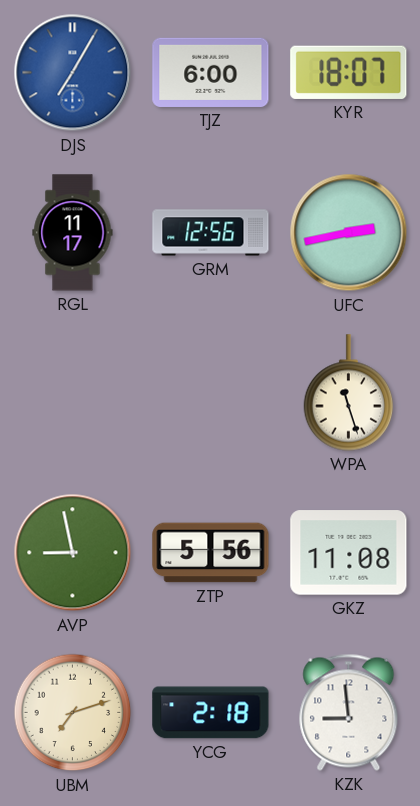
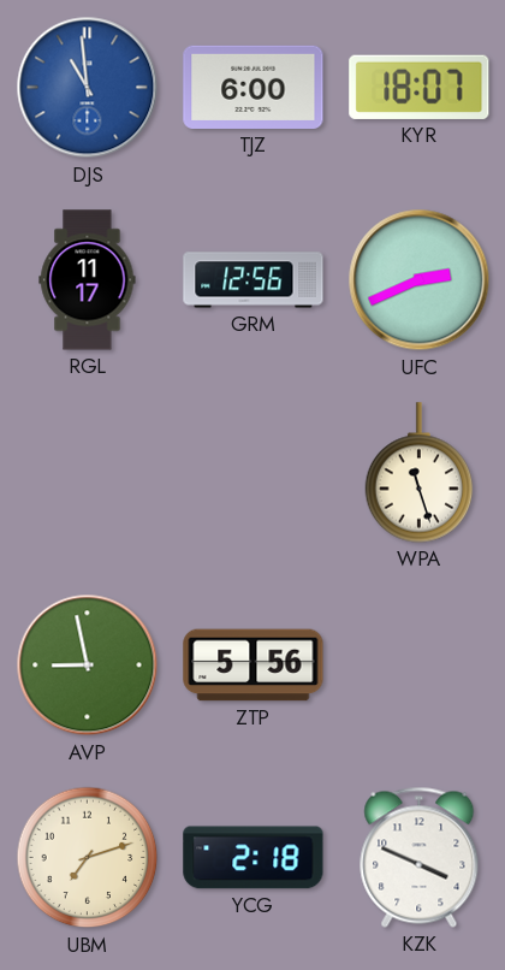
DJS: 7:05 -> 10:59 (88, 88)
UFC: 2:43 -> 2:41 (420, 280)
GKZ: 11:08 -> none (349, 553)
KZK: 8:59 -> 3:49 (420, 857)
